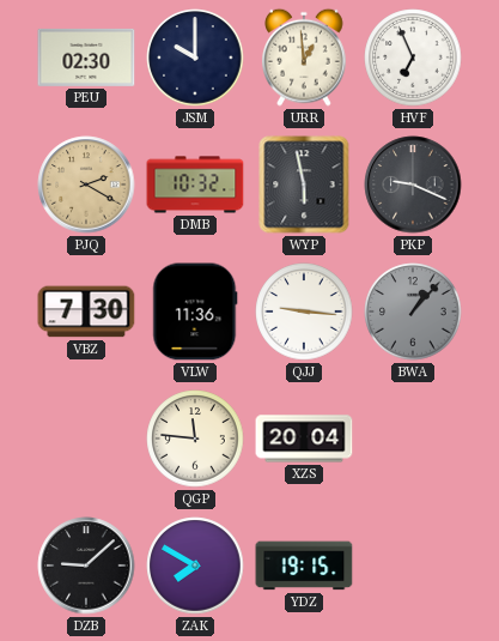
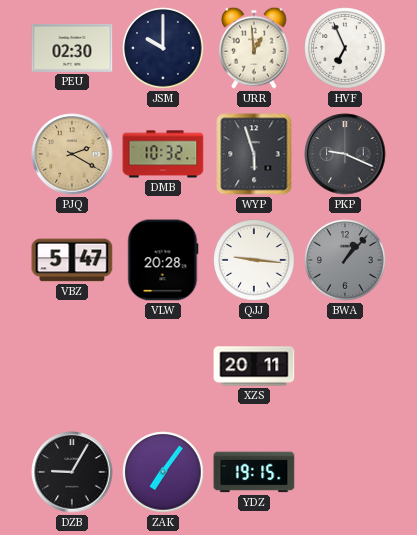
WYP: 5:58 -> 5:57 (254, 154)
VBZ: 7:30 -> 5:47 (72, 260)
VLW: 11:36 -> 20:28 (163, 260)
QGP: 11:46 -> none (195, 439)
XZS: 20:04 -> 20:11 (254, 366)
DZB: 9:08 -> 9:05 (72, 472)
ZAK: 7:50 -> 7:06 (163, 472)
